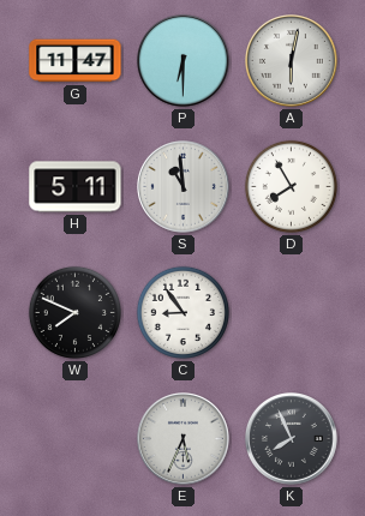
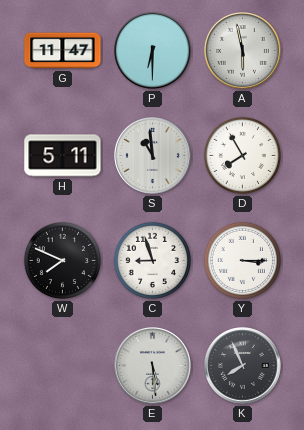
A: 6:02 -> 5:58 (243, 51)
C: 8:54 -> 8:57 (152, 260)
Y: none -> 3:15 (242, 260)
E: 5:34 -> 5:29 (153, 366)
